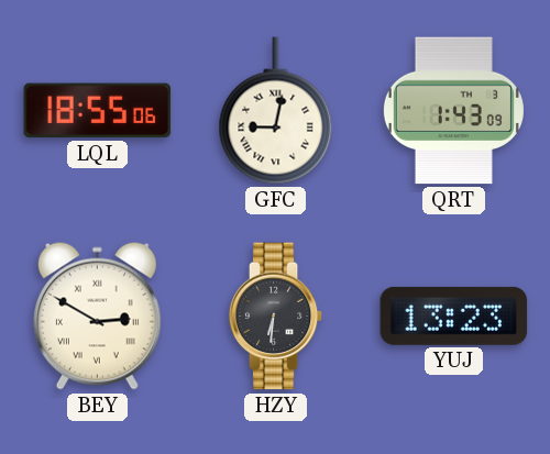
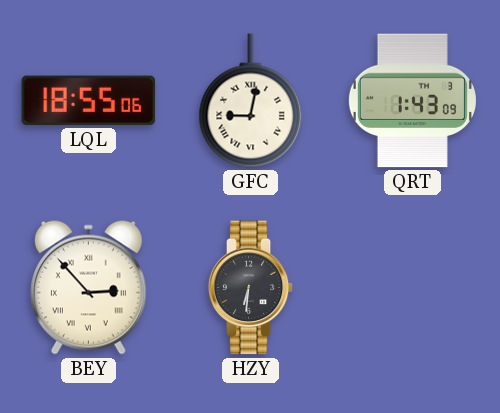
BEY: 2:50 -> 2:53 (88, 287)
YUJ: 13:23 -> none (454, 315)
